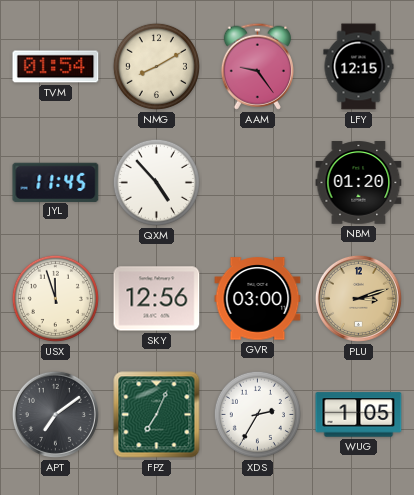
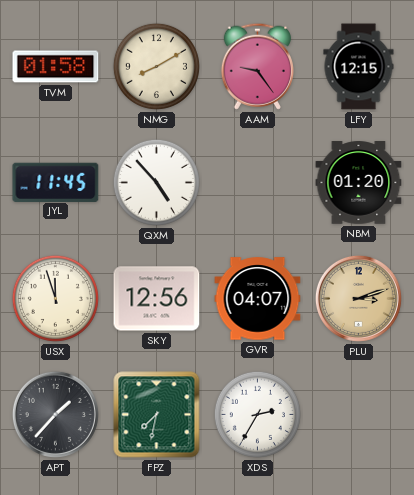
TVM: 01:54 -> 01:58 (56, 67)
GVR: 03:00 -> 04:07 (258, 299)
APT: 7:09 -> 1:37 (55, 414)
FPZ: 7:04 -> 7:32 (157, 415)
WUG: 1:05 -> none (359, 415)
